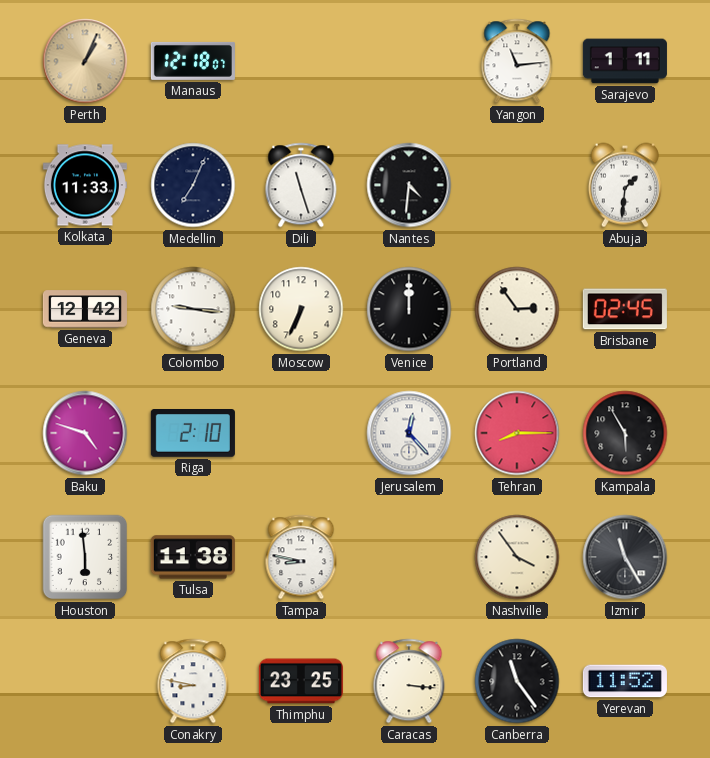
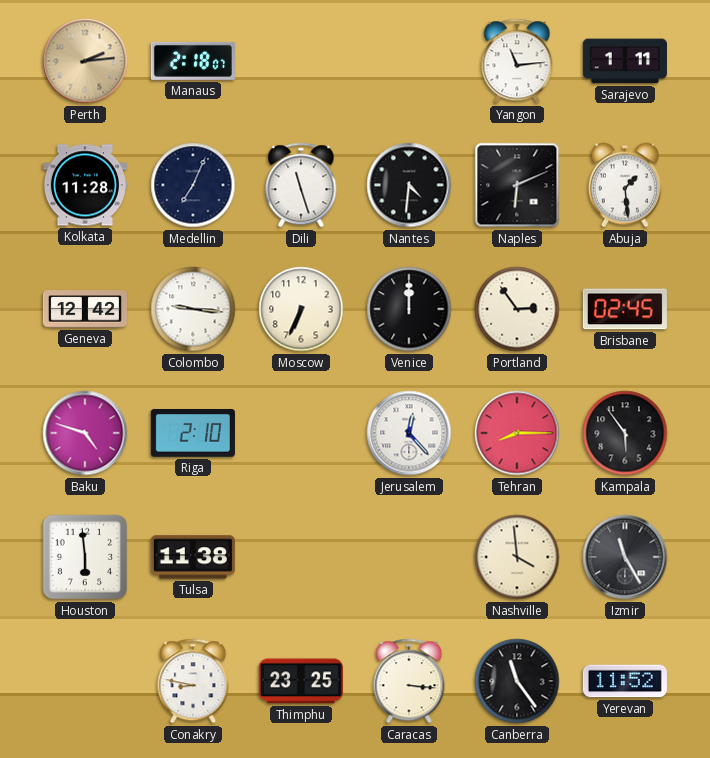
Perth: 1:04 -> 2:14 (85, 61)
Manaus: 12:18 -> 2:18 (193, 61)
Kolkata: 11:33 -> 11:28 (85, 185)
Naples: none -> 6:11 (517, 185)
Abuja: 1:31 -> 1:29 (625, 185)
Kampala: 5:55 -> 5:54 (625, 433)
Tampa: 8:47 -> none (301, 557)
Nashville: 3:54 -> 3:59 (517, 557)
